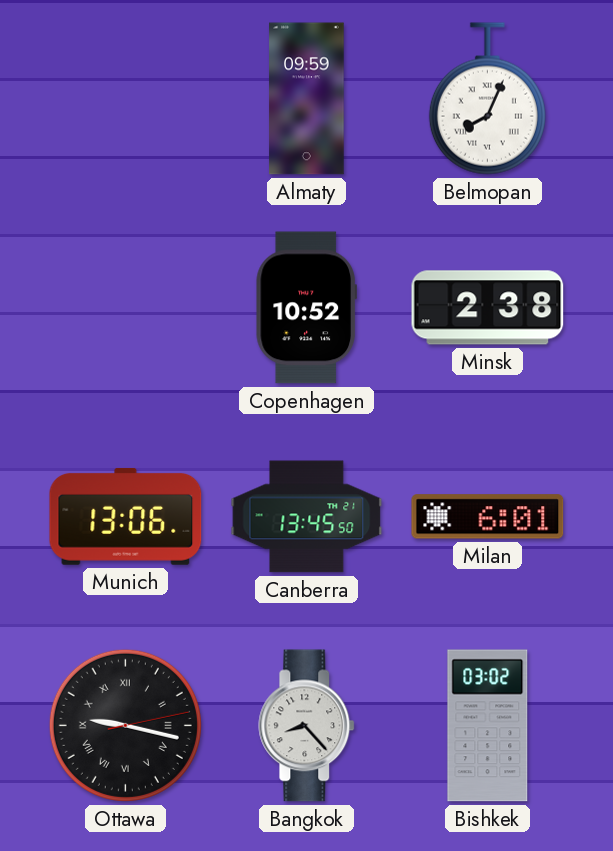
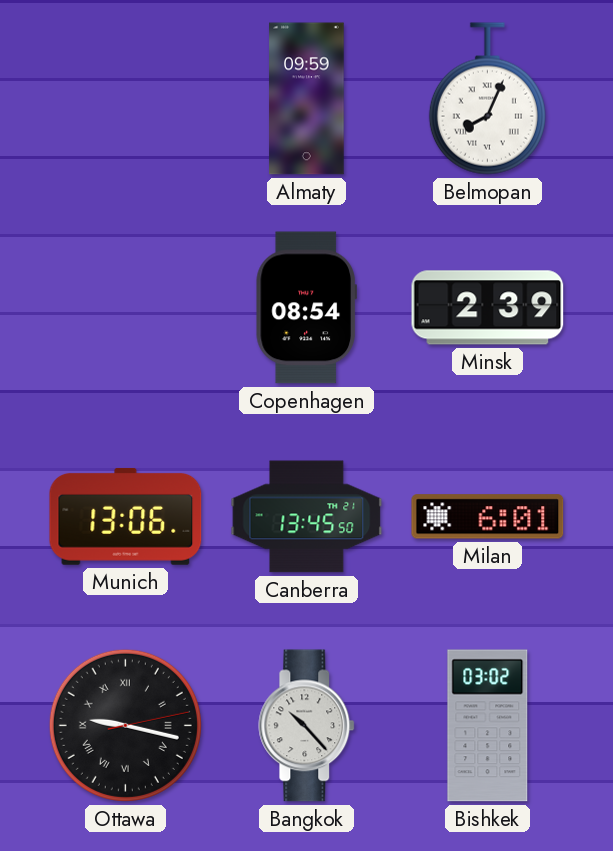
Copenhagen: 10:52 -> 08:54 (306, 308)
Minsk: 2:38 -> 2:39 (488, 308)
Bangkok: 8:23 -> 10:23 (307, 726)
